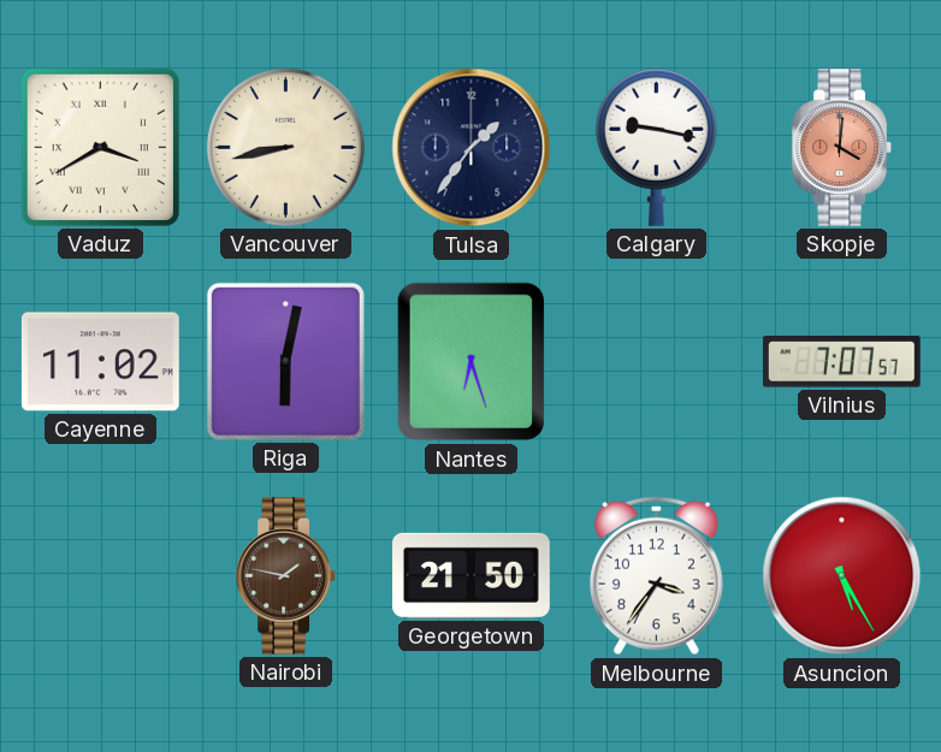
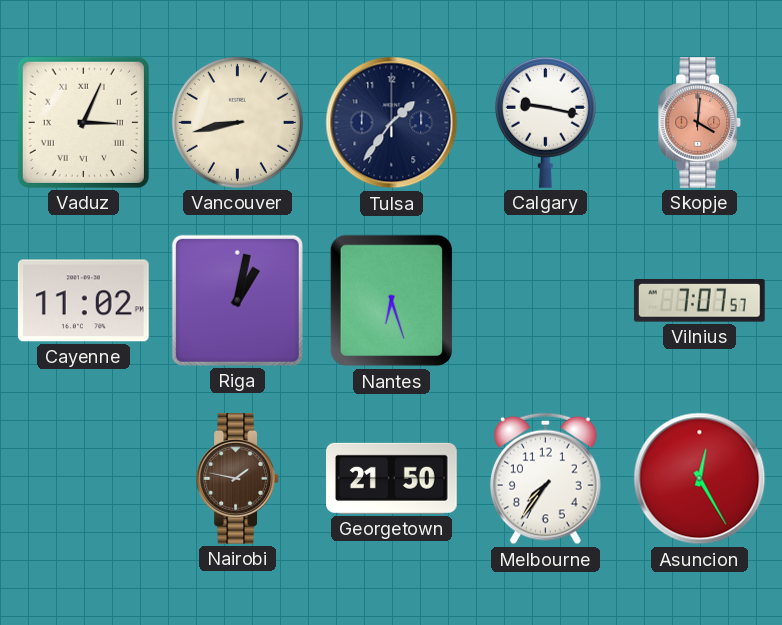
Vaduz: 3:40 -> 3:04 (83, 122)
Riga: 6:02 -> 1:02 (237, 300)
Melbourne: 3:36 -> 7:36 (546, 479)
Asuncion: 5:25 -> 12:25 (700, 479)
